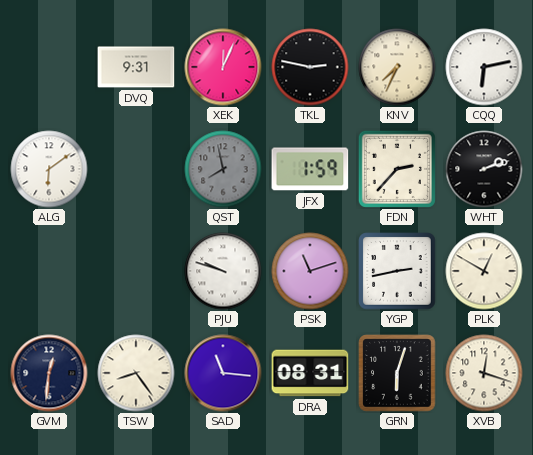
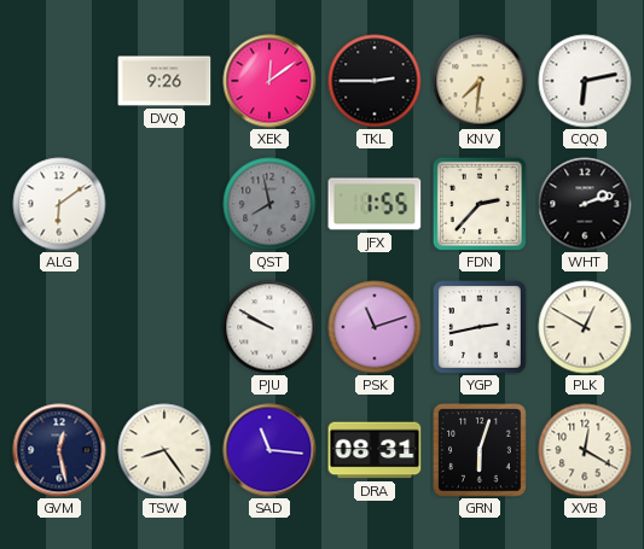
DVQ: 9:31 -> 9:26 (164, 81)
XEK: 12:04 -> 12:09 (269, 81)
TKL: 2:47 -> 2:45 (375, 81)
KNV: 7:34 -> 7:31 (480, 81)
JFX: 1:59 -> 1:55 (375, 204)
PJU: 9:48 -> 9:50 (269, 327)
GVM: 12:31 -> 12:28 (59, 450)
XVB: 12:18 -> 12:20 (585, 450)
